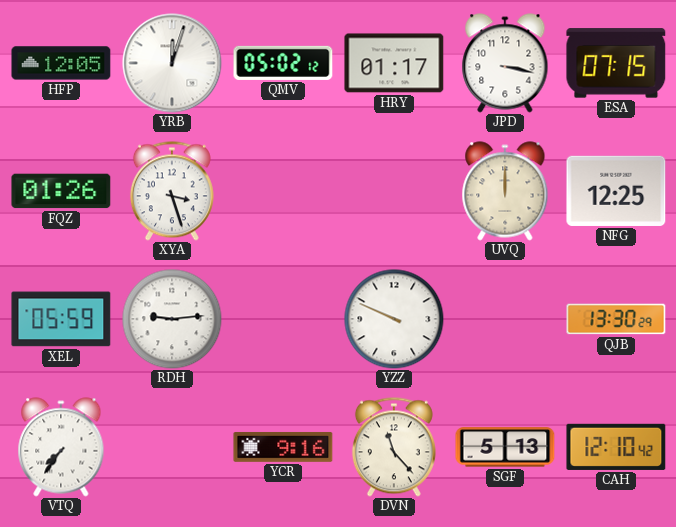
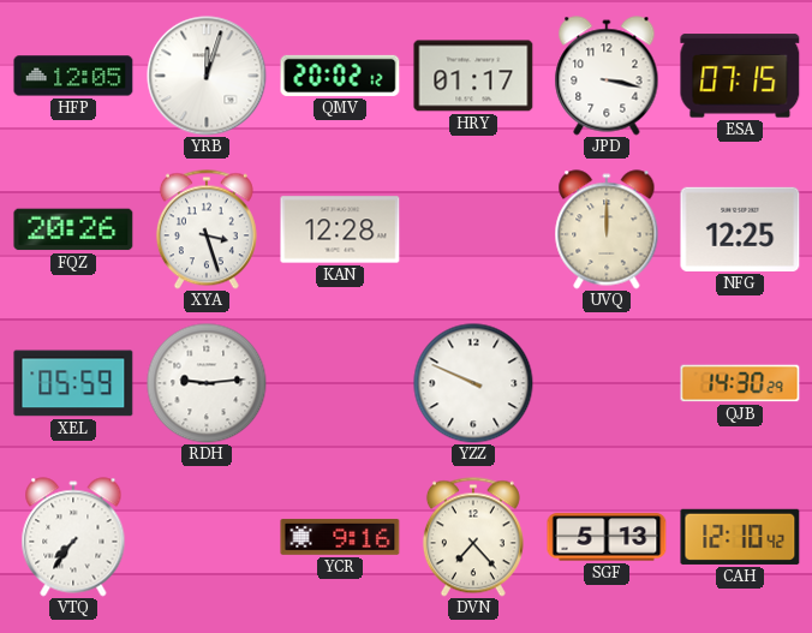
QMV: 05:02 -> 20:02 (340, 76)
FQZ: 01:26 -> 20:26 (73, 229)
KAN: none -> 12:28 (340, 229)
QJB: 13:30 -> 14:30 (740, 383)
DVN: 11:23 -> 7:23 (473, 537)
